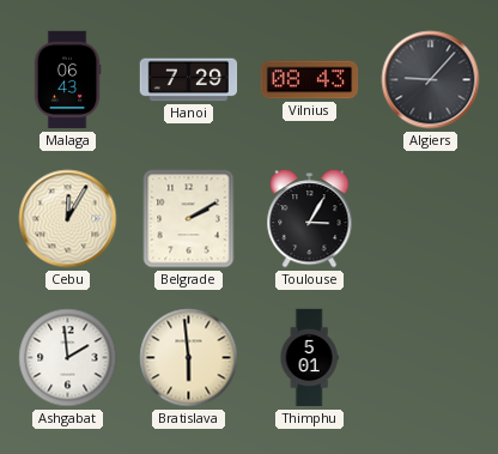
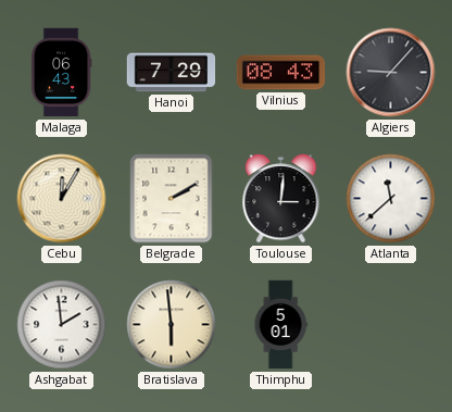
Toulouse: 3:05 -> 3:01 (281, 199)
Atlanta: none -> 11:38 (391, 199)
